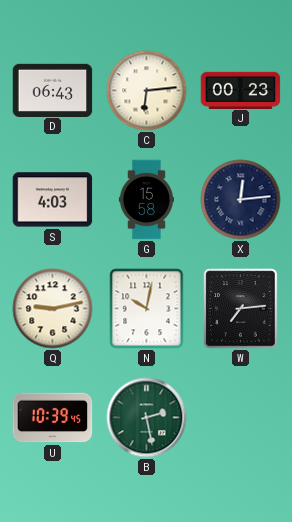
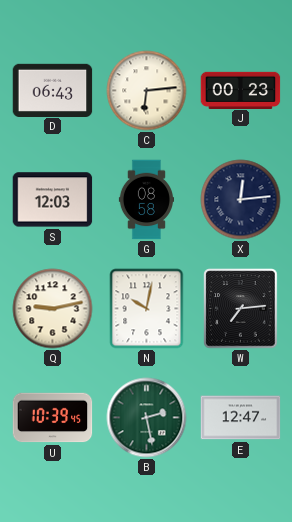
S: 4:03 -> 12:03 (53, 200)
G: 15:58 -> 08:58 (146, 200)
E: none -> 12:47 (241, 418)
